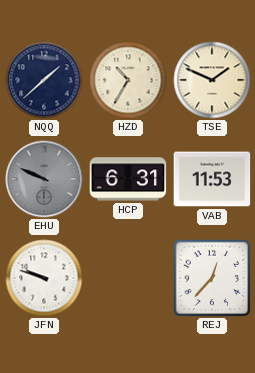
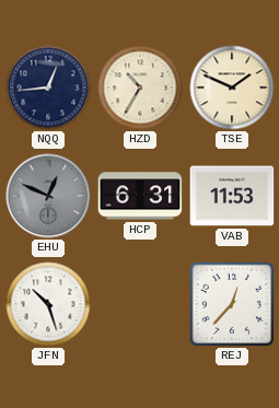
NQQ: 1:38 -> 12:44 (48, 88)
EHU: 9:49 -> 12:49 (48, 196)
JFN: 9:48 -> 10:27 (48, 304)
